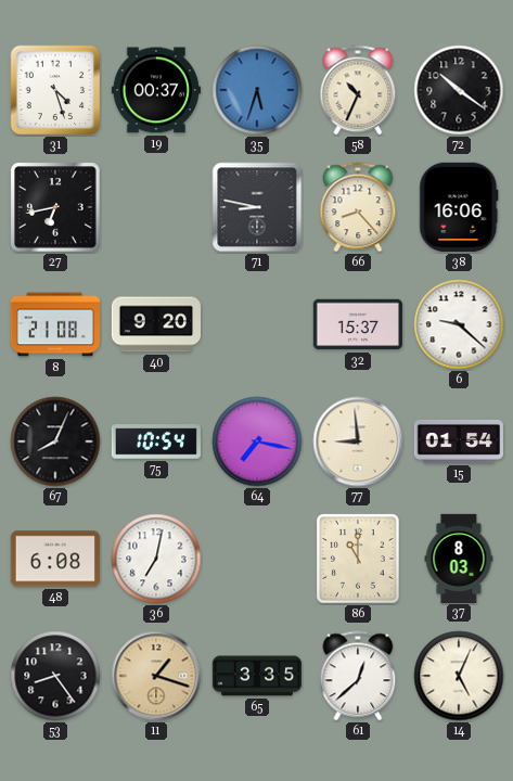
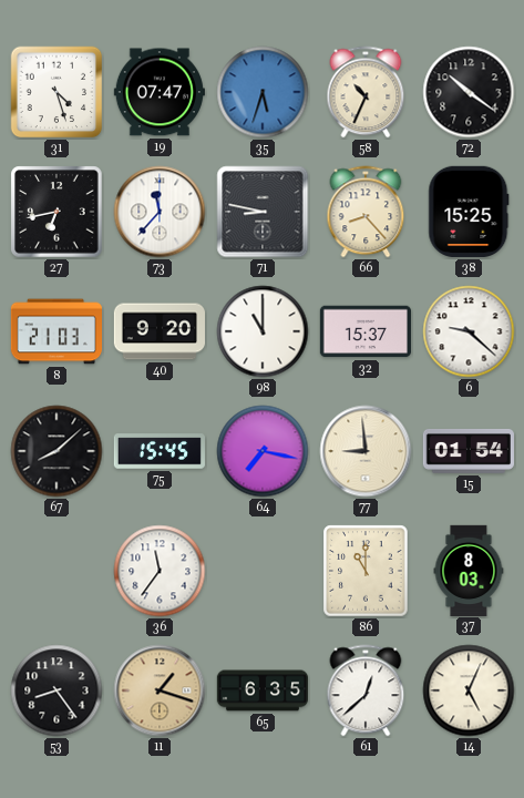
19: 00:37 -> 07:47 (160, 92)
73: none -> 11:37 (160, 212)
38: 16:06 -> 15:25 (469, 212)
8: 21:08 -> 21:03 (55, 331)
98: none -> 11:00 (263, 331)
67: 8:04 -> 8:08 (56, 451)
75: 10:54 -> 15:45 (160, 451)
48: 6:08 -> none (55, 559)
36: 7:02 -> 11:36 (160, 571)
65: 3:35 -> 6:35 (261, 690)
